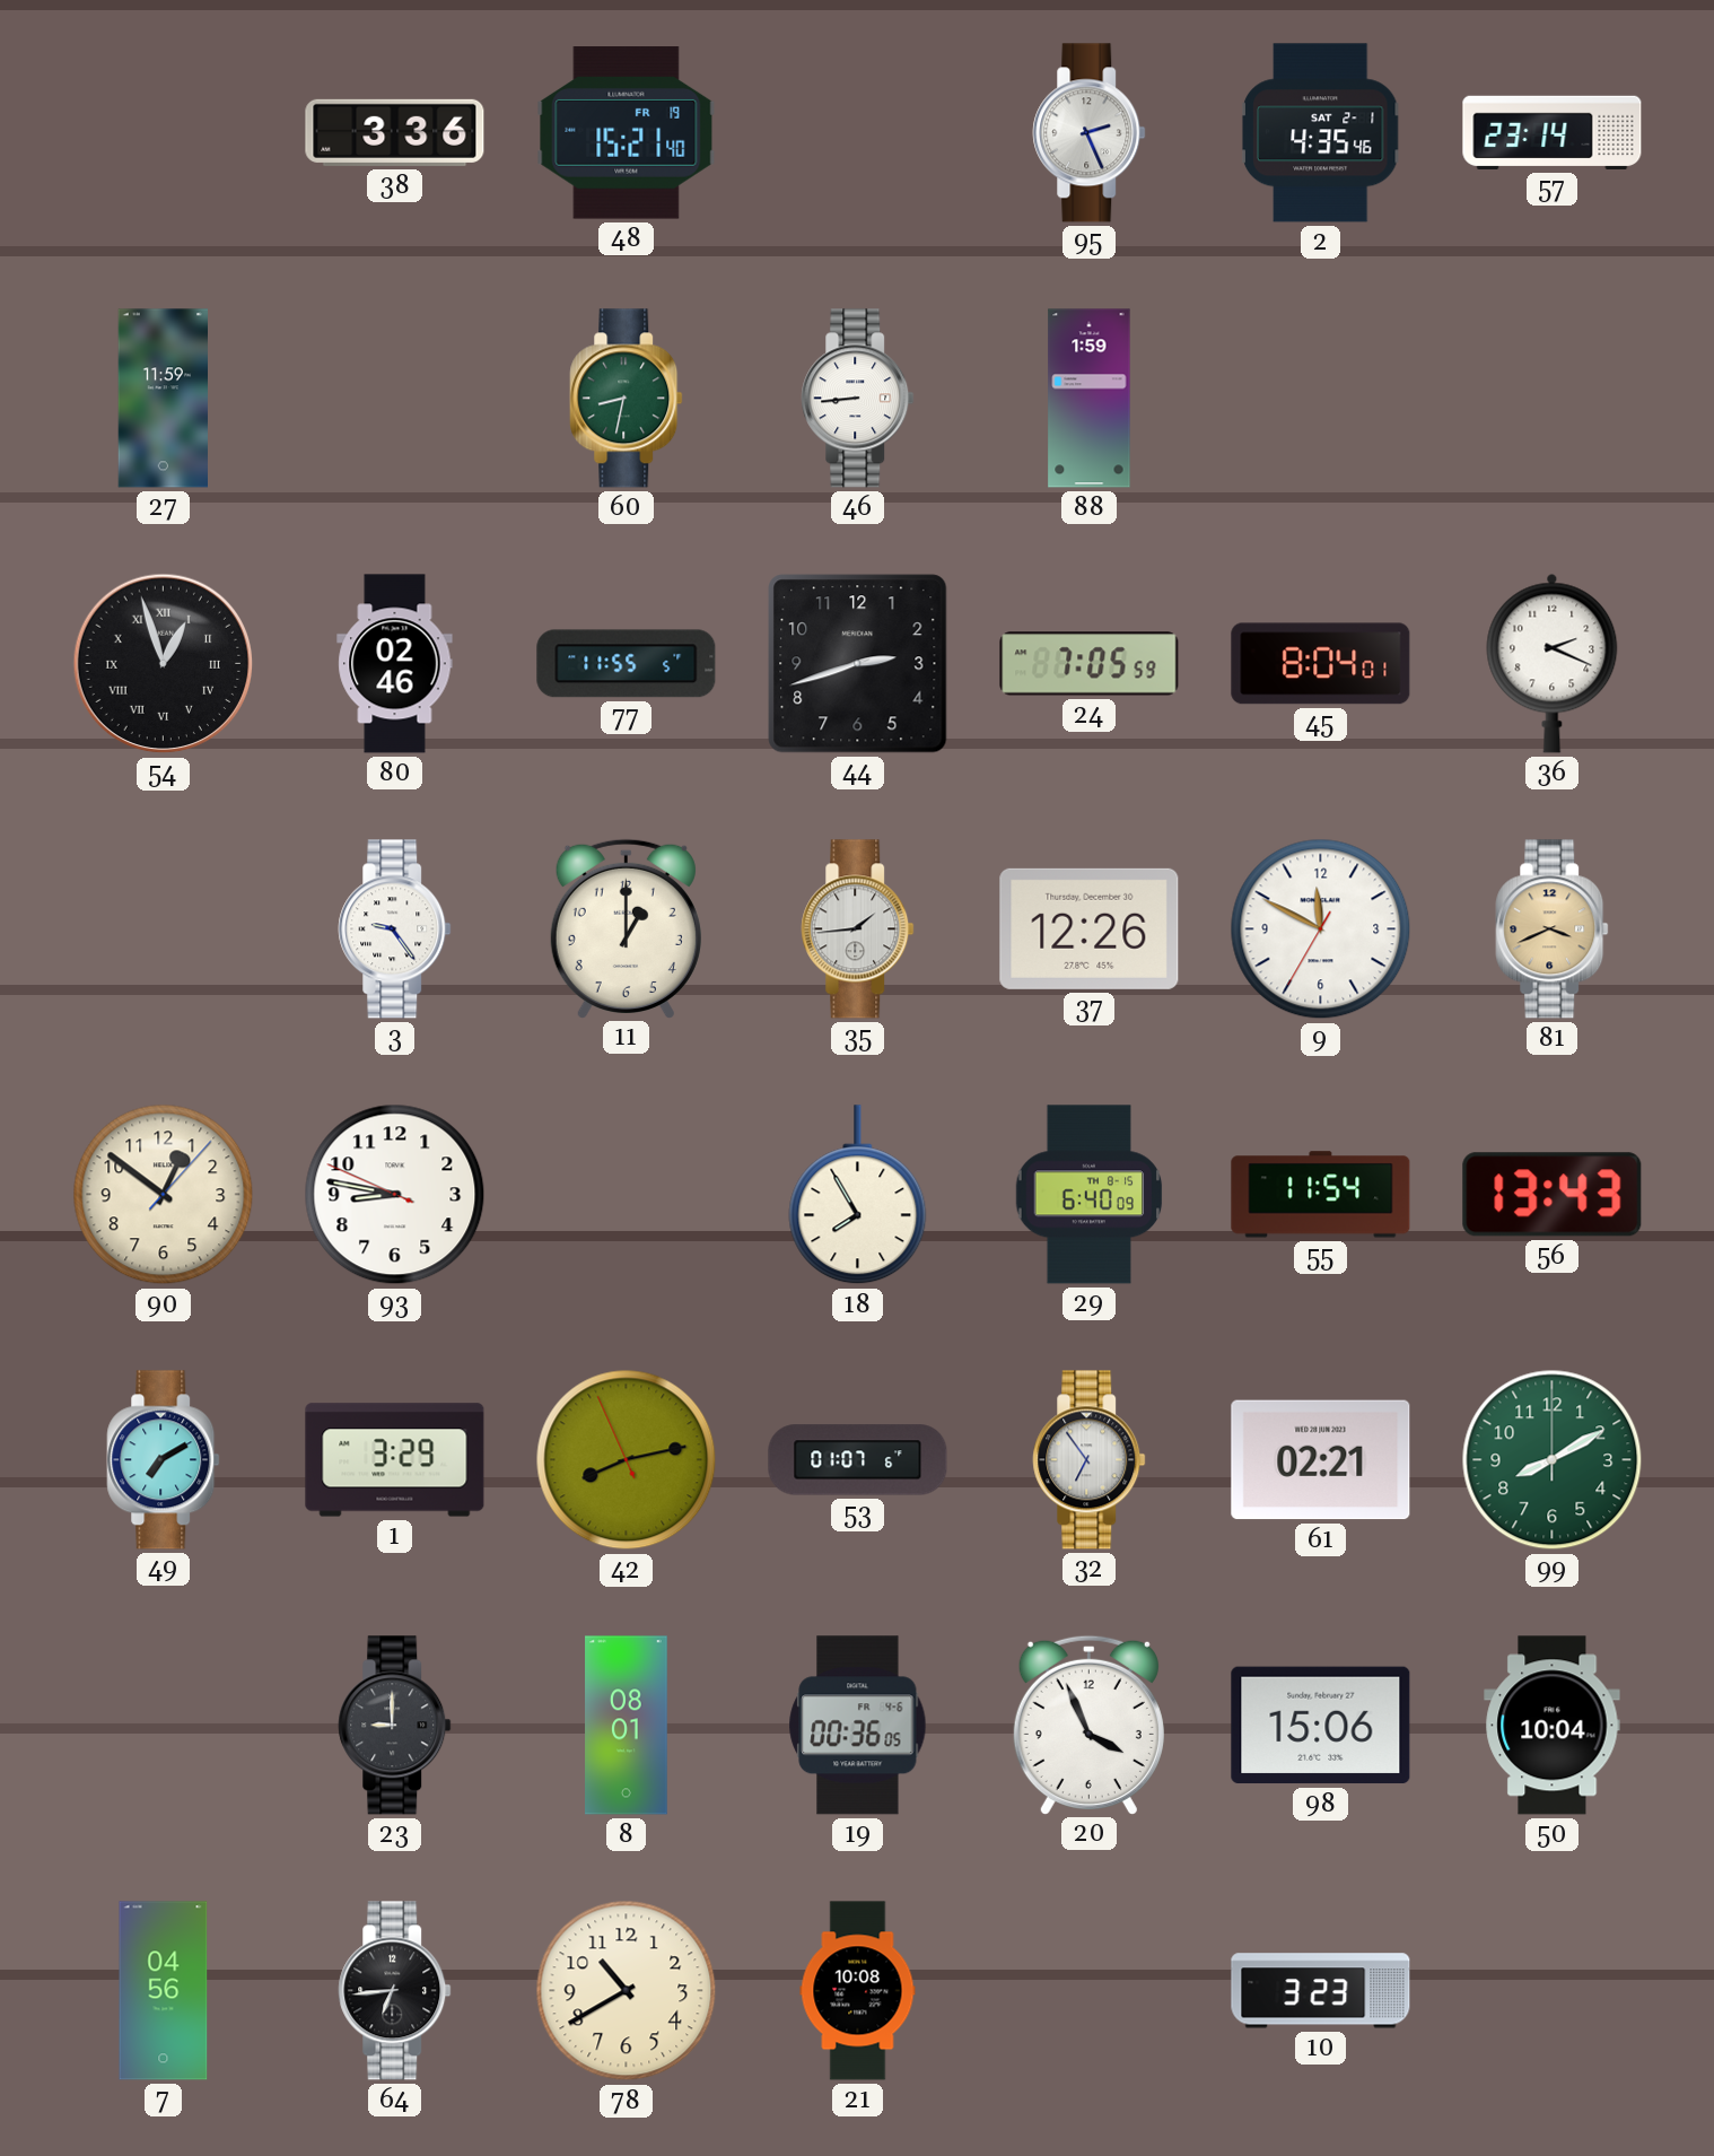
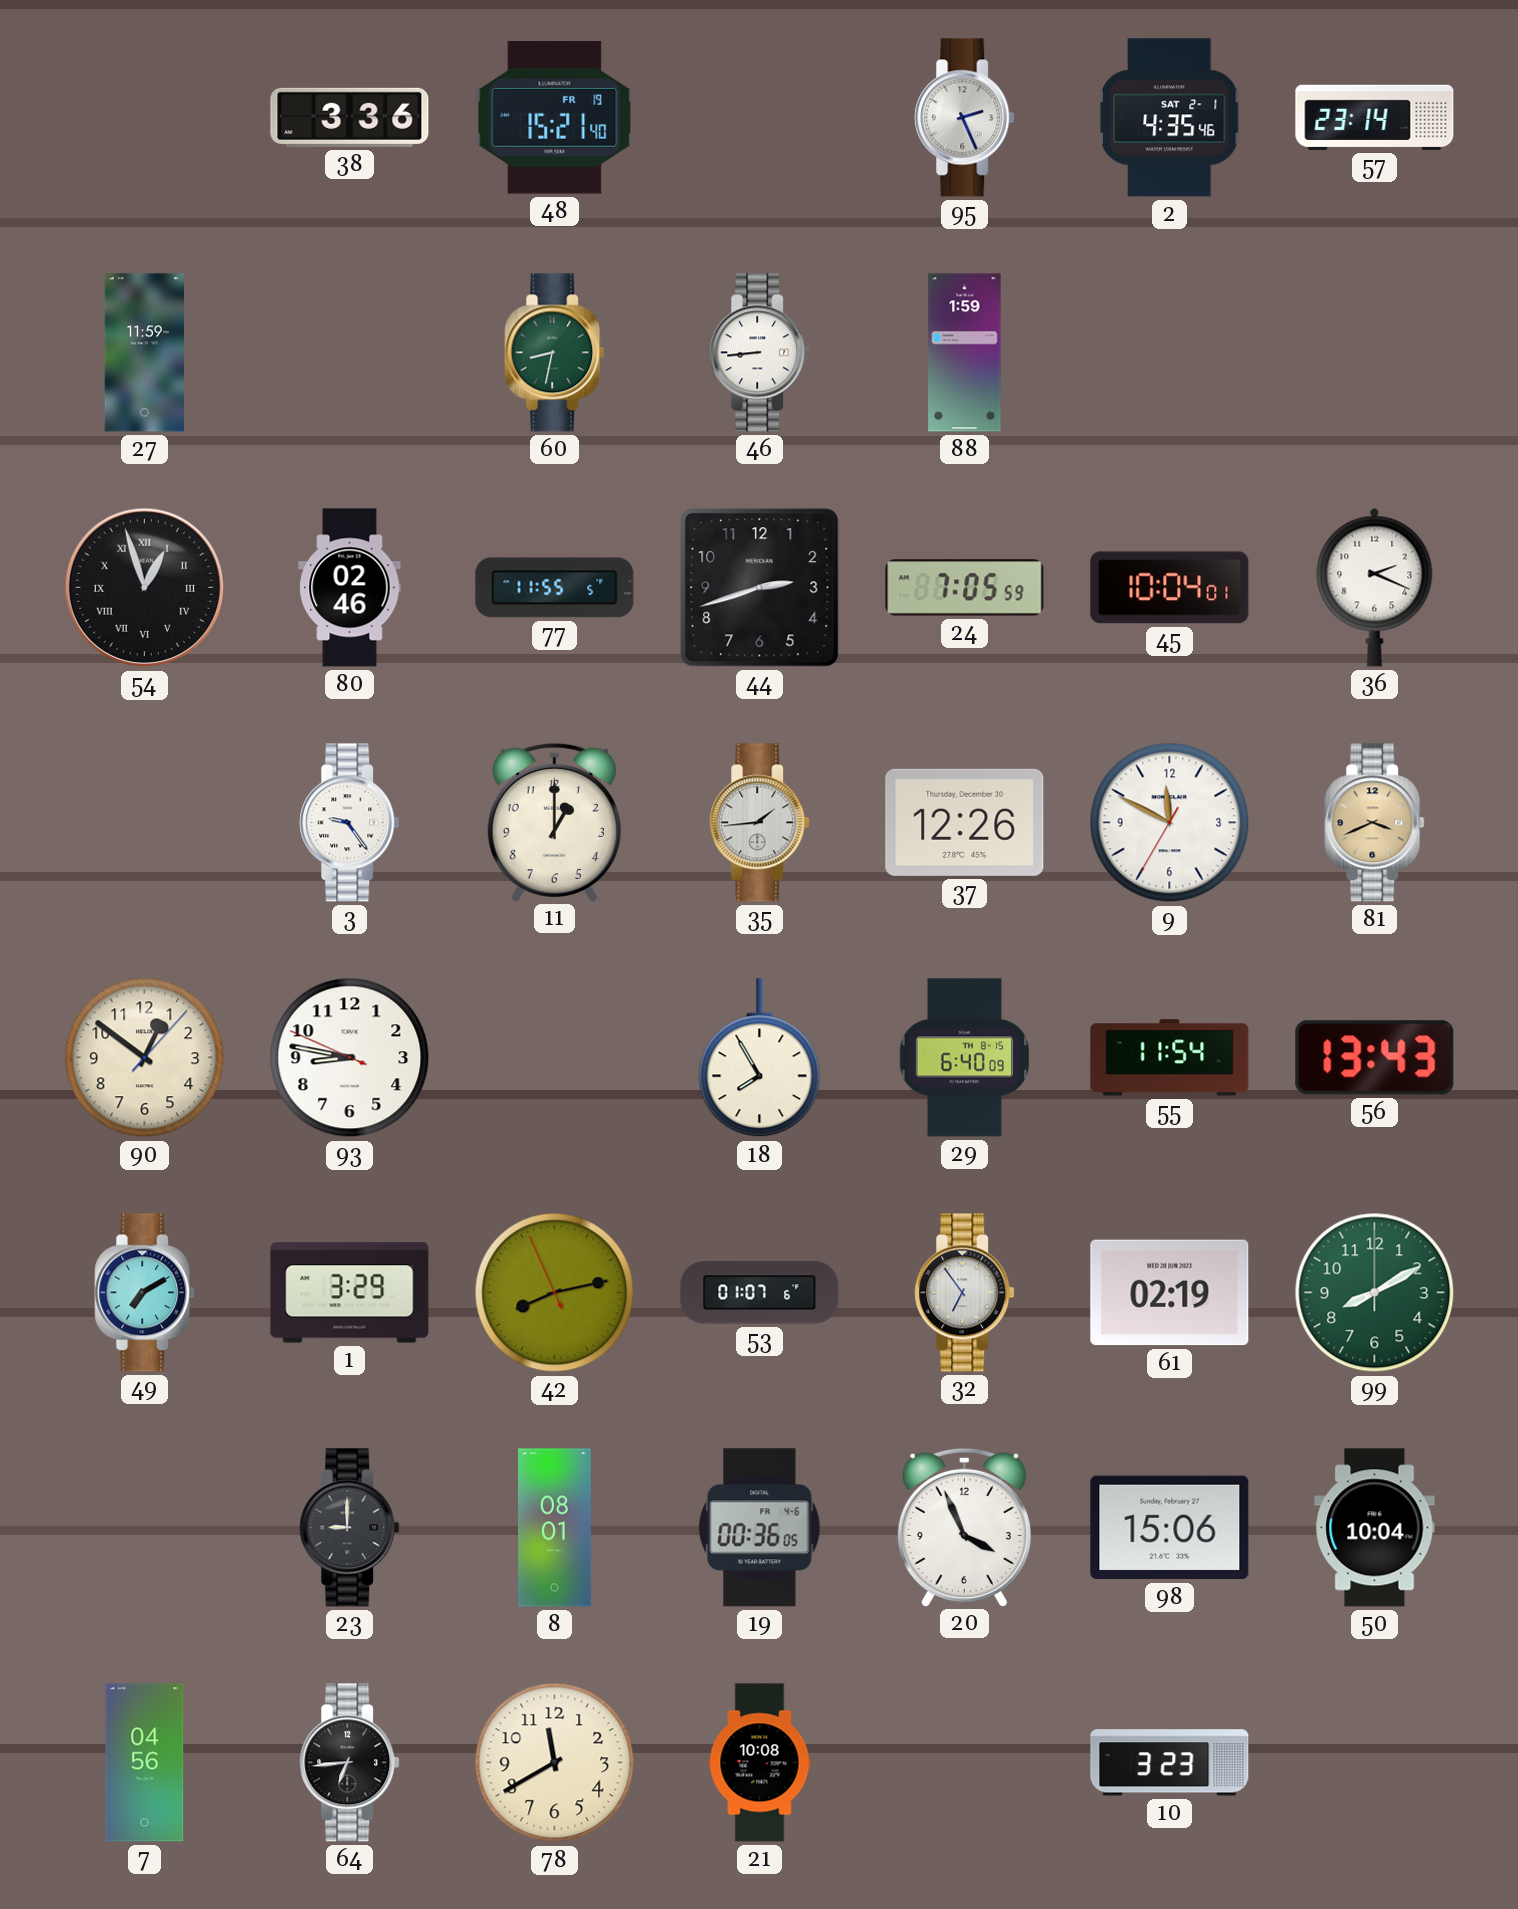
45: 8:04 -> 10:04 (1170, 588)
61: 02:21 -> 02:19 (1170, 1293)
78: 10:40 -> 11:40 (555, 1763)
